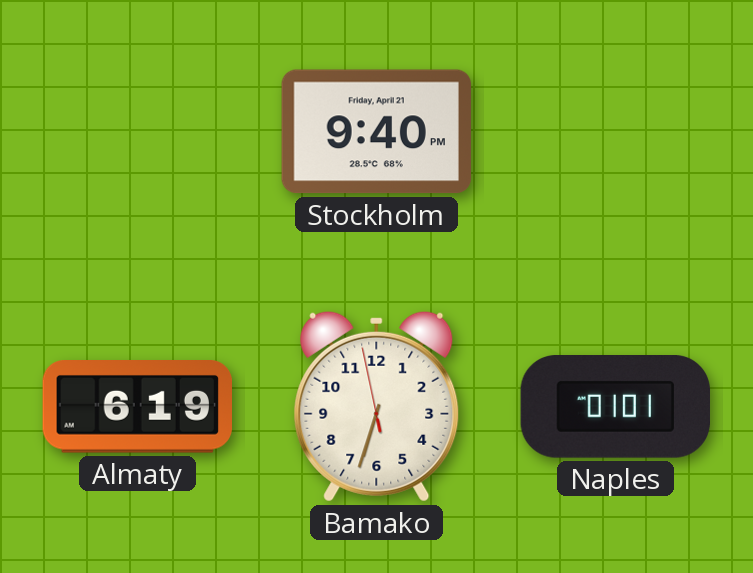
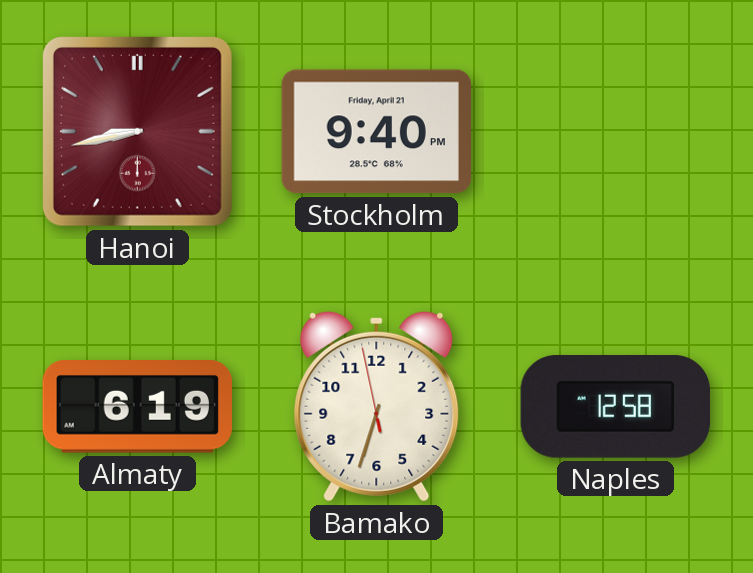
Hanoi: none -> 8:43 (137, 131)
Naples: 01:01 -> 12:58 (615, 407)
